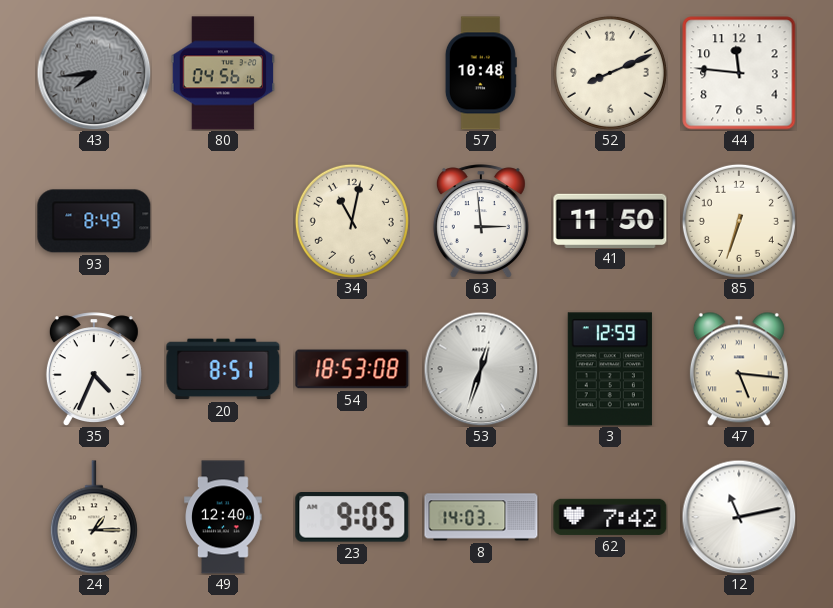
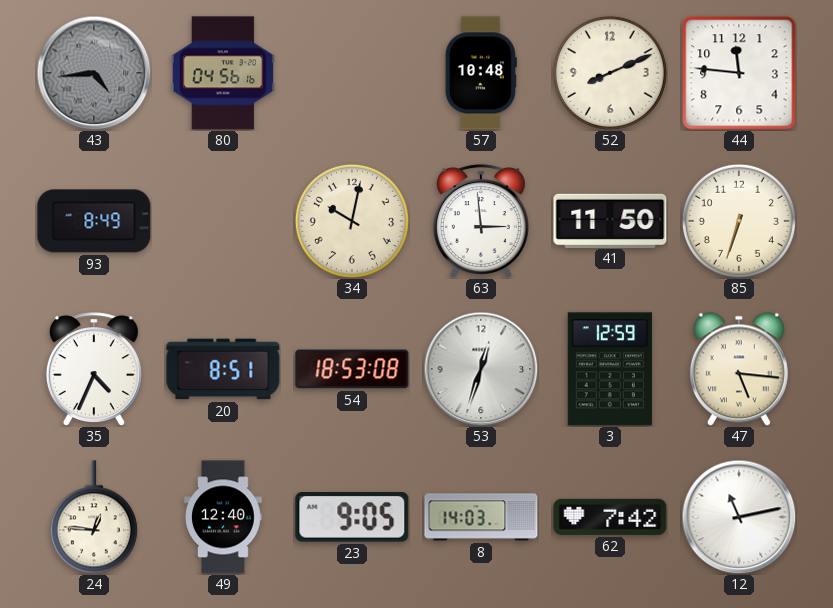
43: 7:44 -> 4:44 (94, 73)
34: 11:02 -> 10:02 (352, 221)
24: 1:15 -> 12:46 (94, 517)
